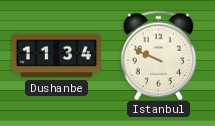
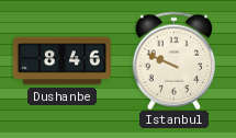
Dushanbe: 11:34 -> 8:46 (61, 61)
